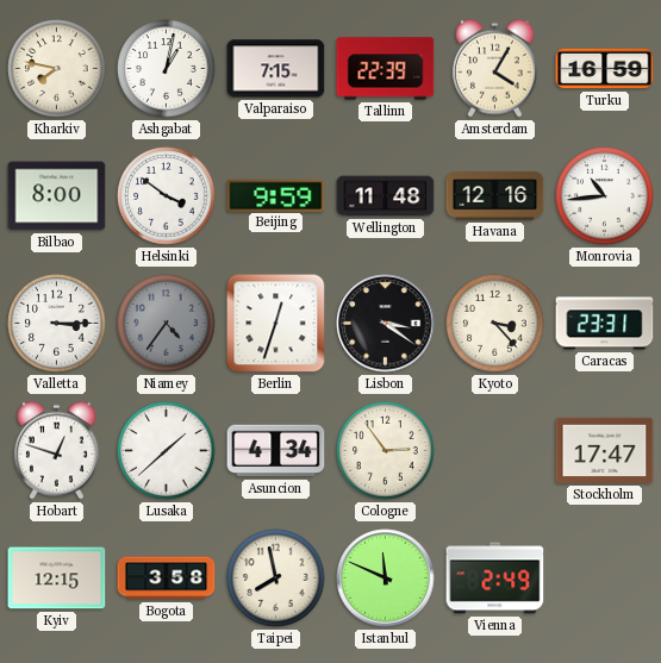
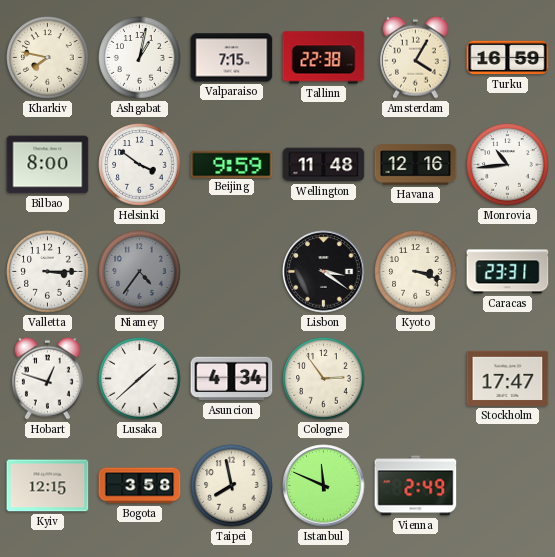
Tallinn: 22:39 -> 22:38 (324, 58)
Berlin: 12:33 -> none (276, 324)
Kyoto: 3:23 -> 3:18 (416, 272)
